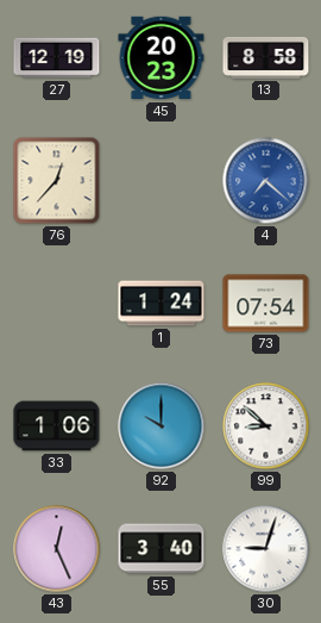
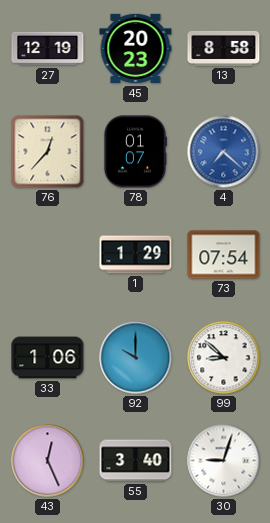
78: none -> 01:07 (135, 152)
1: 1:24 -> 1:29 (136, 255)
